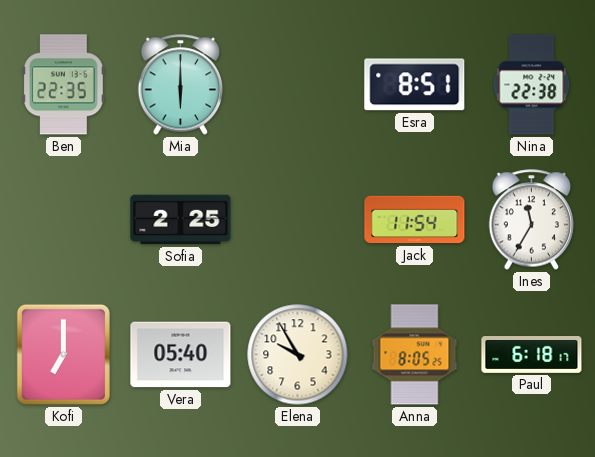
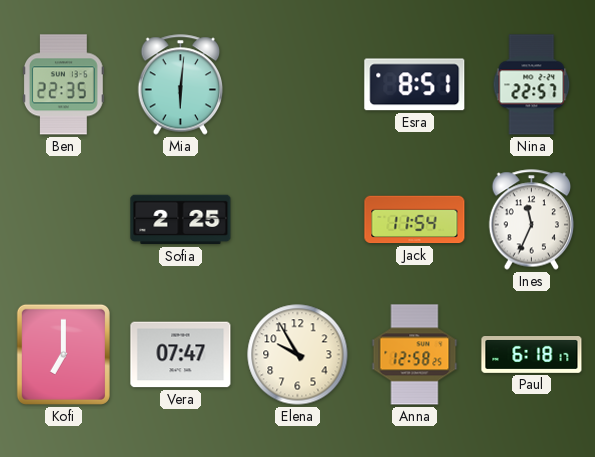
Mia: 6:00 -> 6:01 (181, 85)
Nina: 22:38 -> 22:57 (532, 85)
Ines: 11:35 -> 11:34 (532, 220)
Vera: 05:40 -> 07:47 (181, 355)
Anna: 8:05 -> 12:58 (415, 355)
